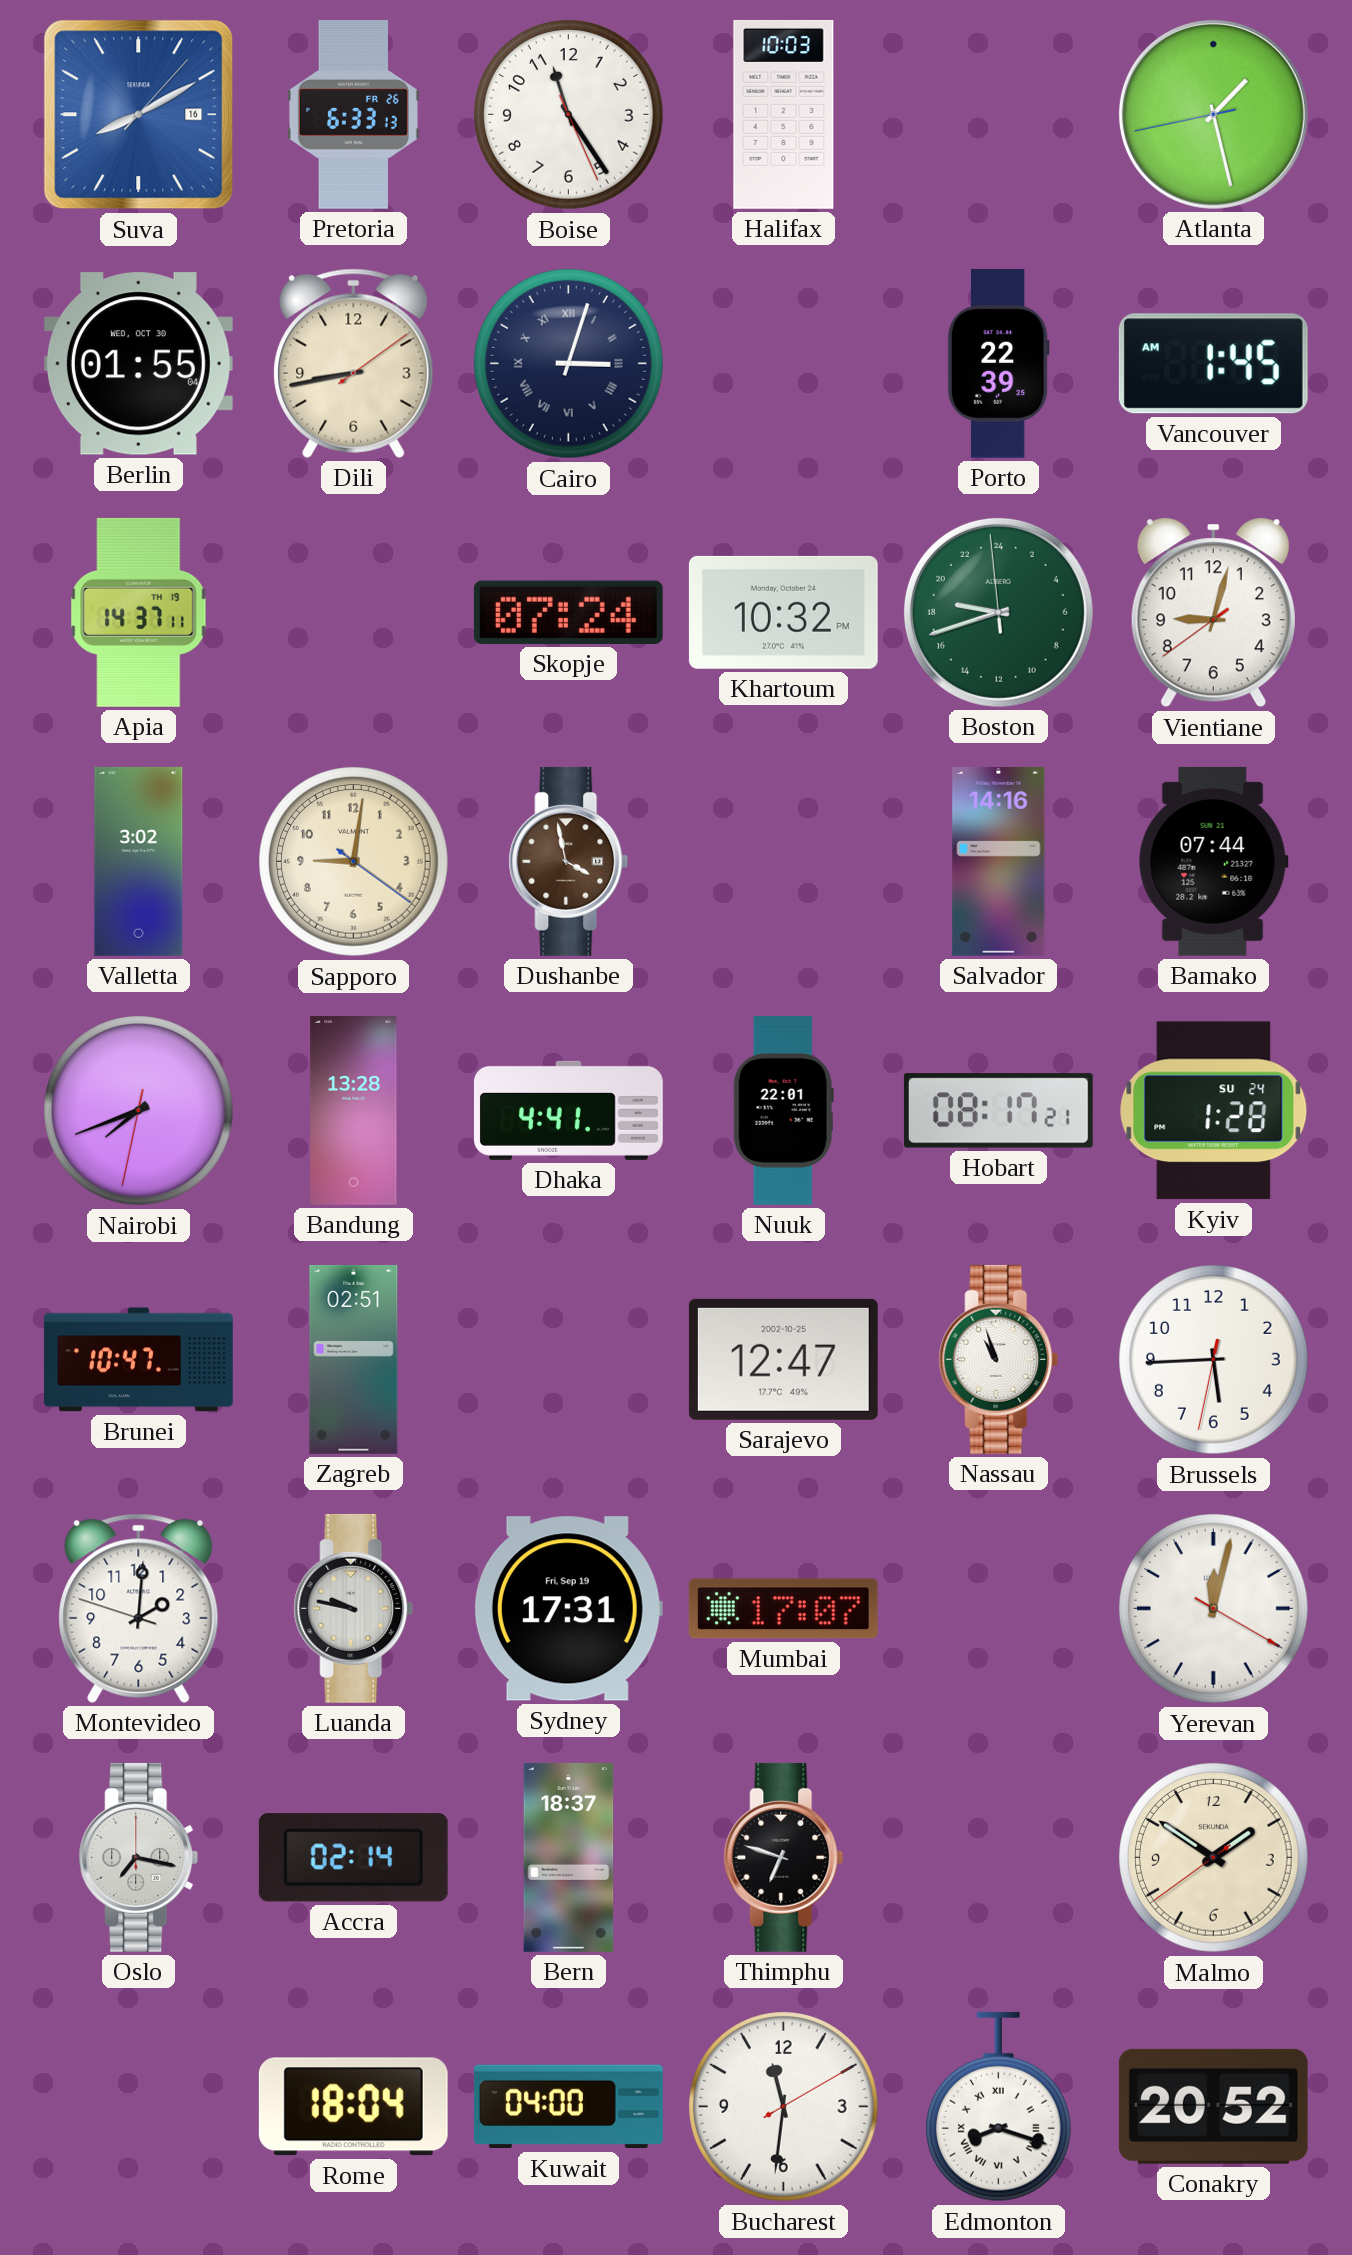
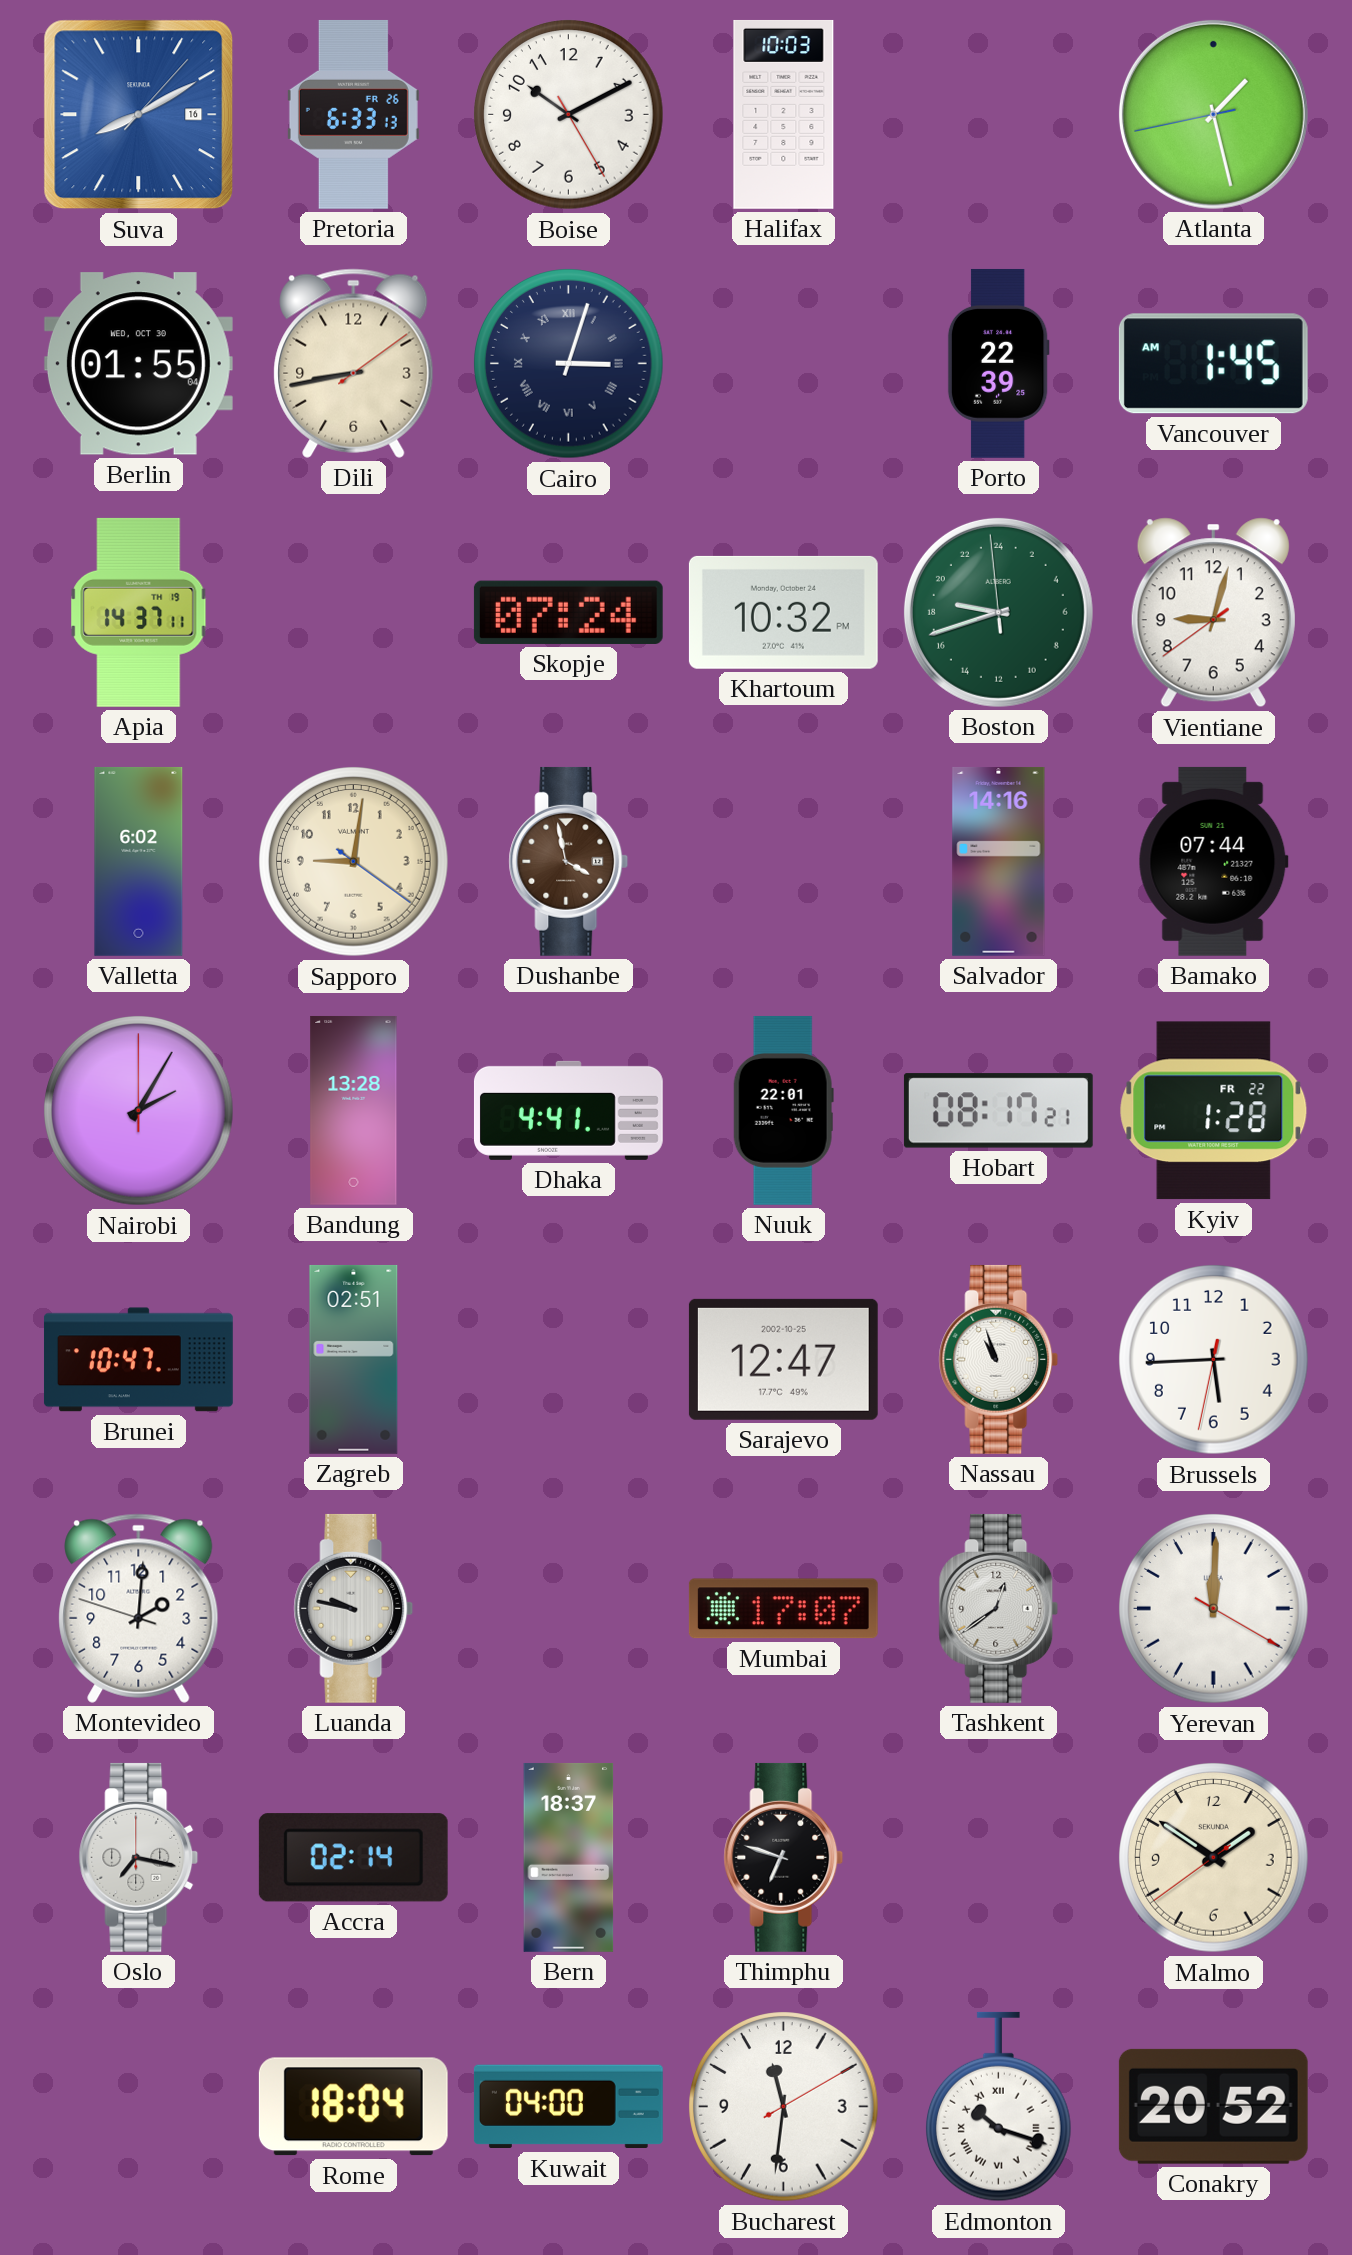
Boise: 11:24 -> 10:10 (569, 115)
Valletta: 3:02 -> 6:02 (139, 861)
Nairobi: 7:41 -> 2:05 (139, 1111)
Kyiv date: SU 24 -> FR 22 (1214, 1111)
Sydney: 17:31 -> none (568, 1609)
Tashkent: none -> 12:39 (999, 1608)
Yerevan: 12:02 -> 12:00 (1214, 1609)
Edmonton: 8:18 -> 10:18 (998, 2107)
